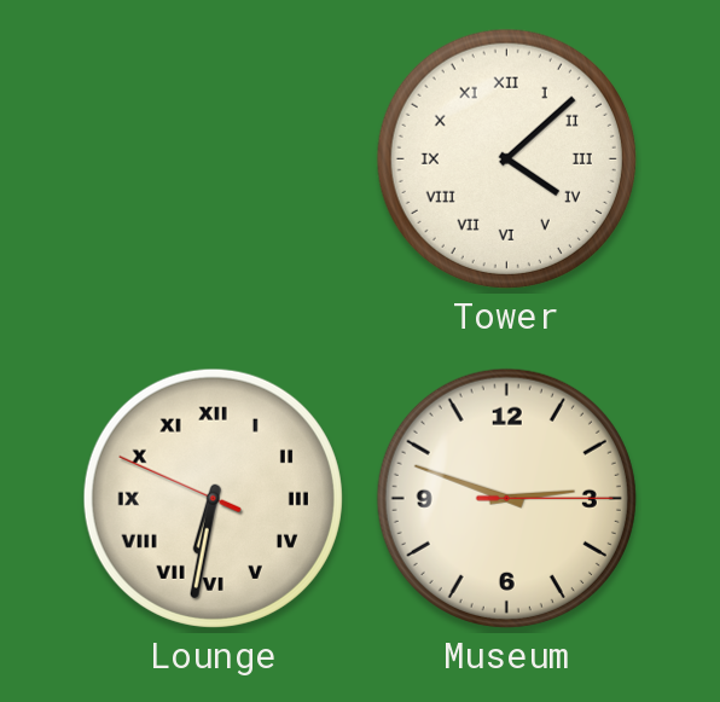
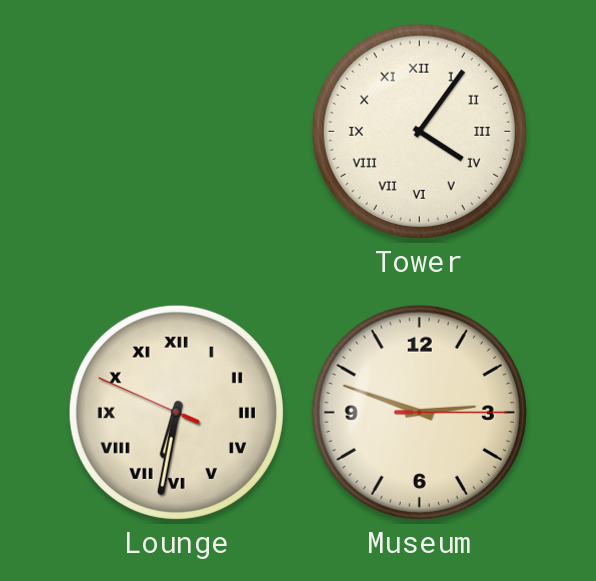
Tower: 4:08 -> 4:06 (419, 131)
